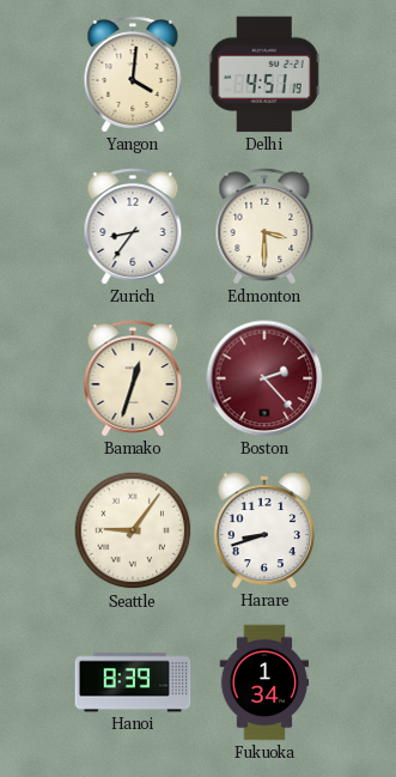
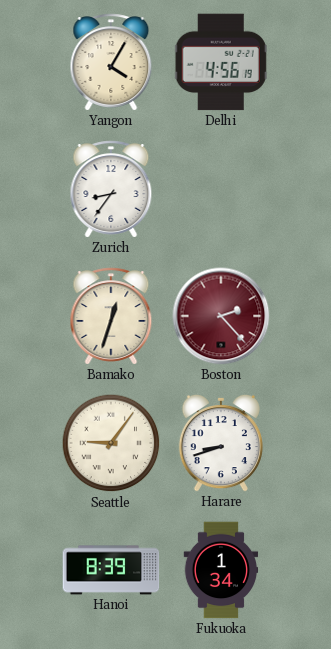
Yangon: 4:01 -> 4:05 (111, 62)
Delhi: 4:51 -> 4:56 (221, 62)
Edmonton: 3:30 -> none (264, 226)
